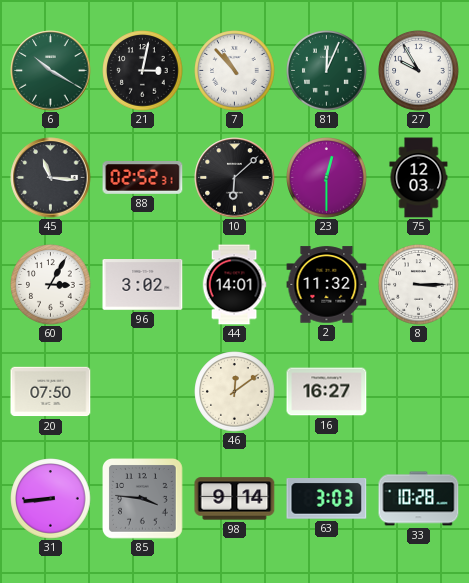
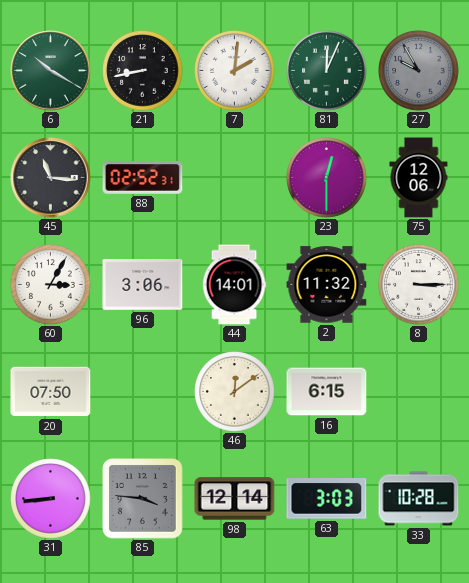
21: 3:02 -> 8:43 (143, 71)
7: 10:53 -> 2:01 (235, 71)
27 dial: white -> grey (419, 71)
10: 6:08 -> none (235, 178)
75: 12:03 -> 12:06 (419, 178)
96: 3:02 -> 3:06 (143, 285)
16: 16:27 -> 6:15 (327, 392)
98: 9:14 -> 12:14 (235, 499)
